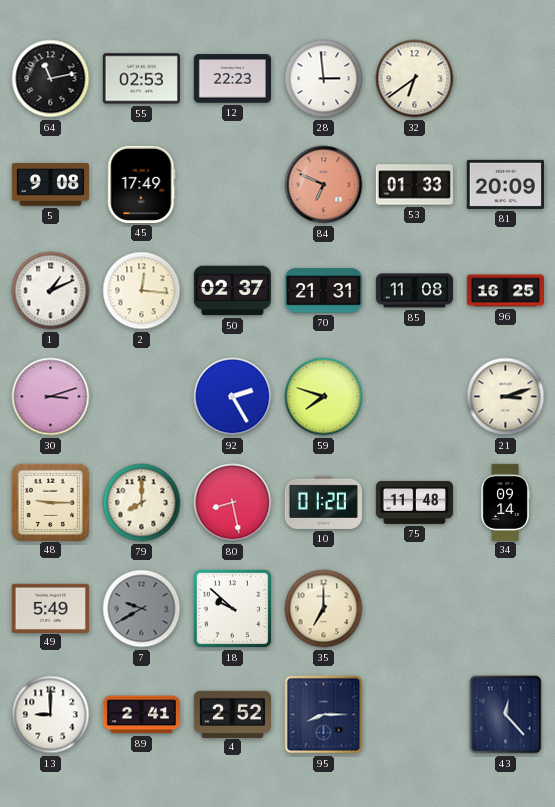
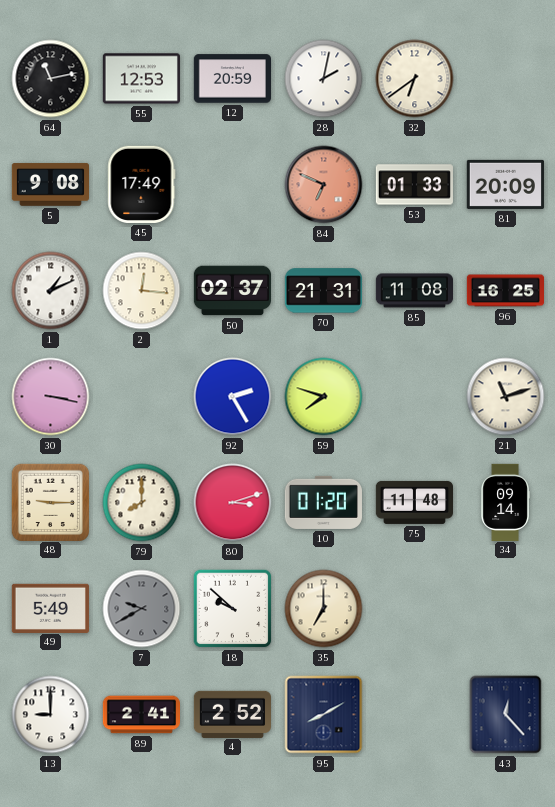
55: 02:53 -> 12:53 (141, 79)
12: 22:23 -> 20:59 (232, 79)
28: 2:59 -> 2:02 (324, 79)
30: 3:12 -> 3:17 (51, 397)
21: 3:12 -> 11:12 (506, 397)
80: 8:28 -> 3:12 (233, 503)
95: 8:15 -> 8:10 (324, 715)
